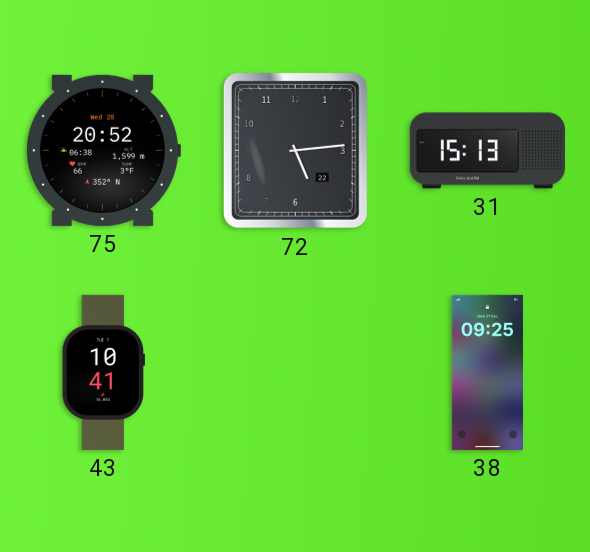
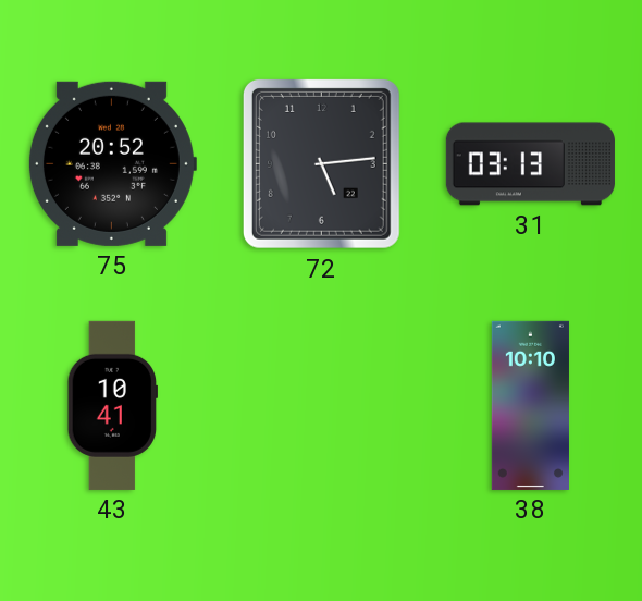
31: 15:13 -> 03:13 (530, 164)
38: 09:25 -> 10:10 (530, 405)
